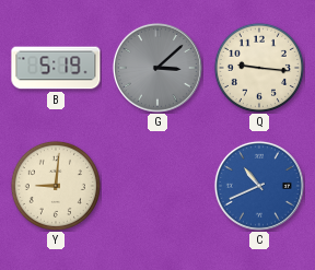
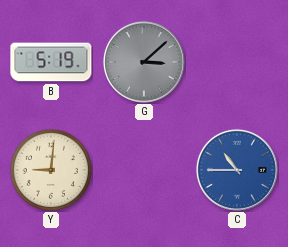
Q: 9:16 -> none (259, 68)
C: 10:41 -> 10:45 (237, 170)
